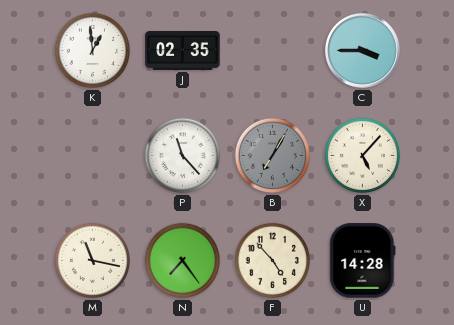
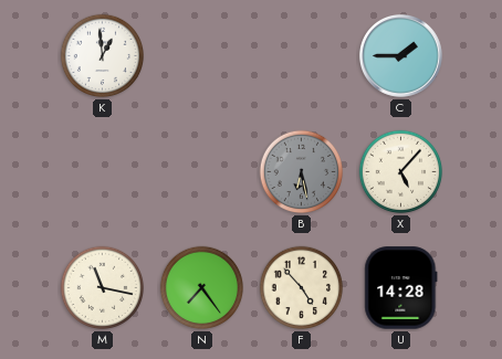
J: 02:35 -> none (183, 51)
C: 3:45 -> 1:45 (400, 55)
P: 11:23 -> none (183, 156)
B: 7:05 -> 6:28 (302, 172)
